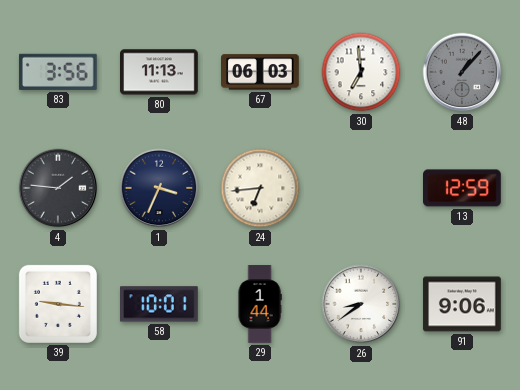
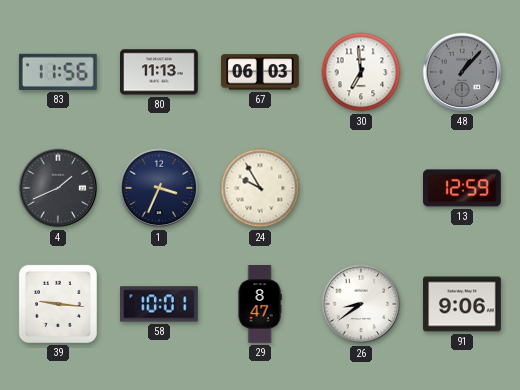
83: 3:56 -> 11:56 (58, 72)
4: 1:46 -> 1:41 (58, 188)
24: 6:44 -> 9:55 (260, 188)
29: 1:44 -> 8:47 (260, 304)
